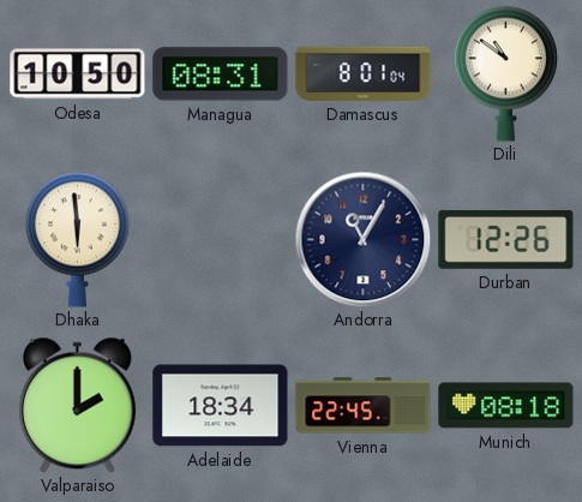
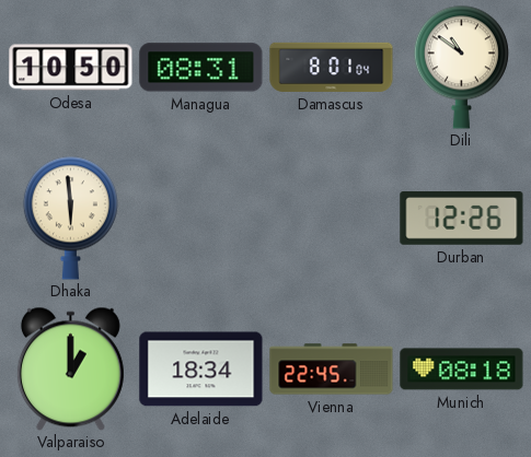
Andorra: 11:05 -> none (362, 239)
Valparaiso: 2:00 -> 1:00 (70, 368)
